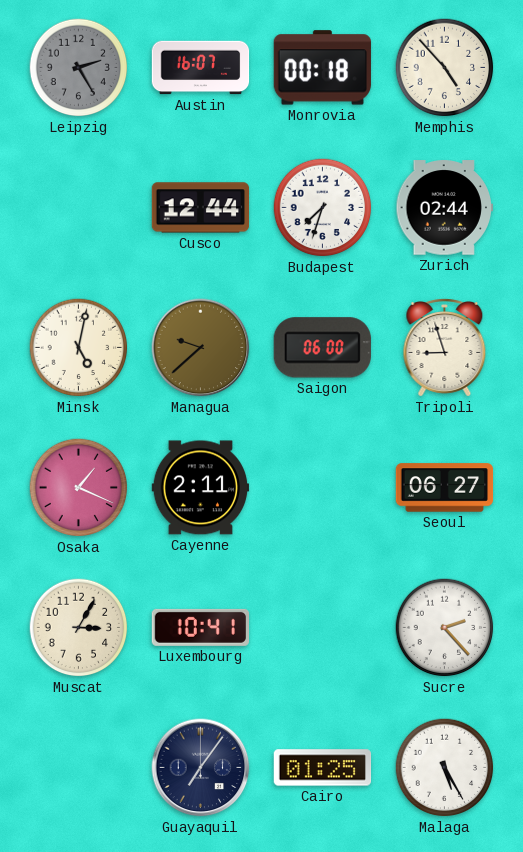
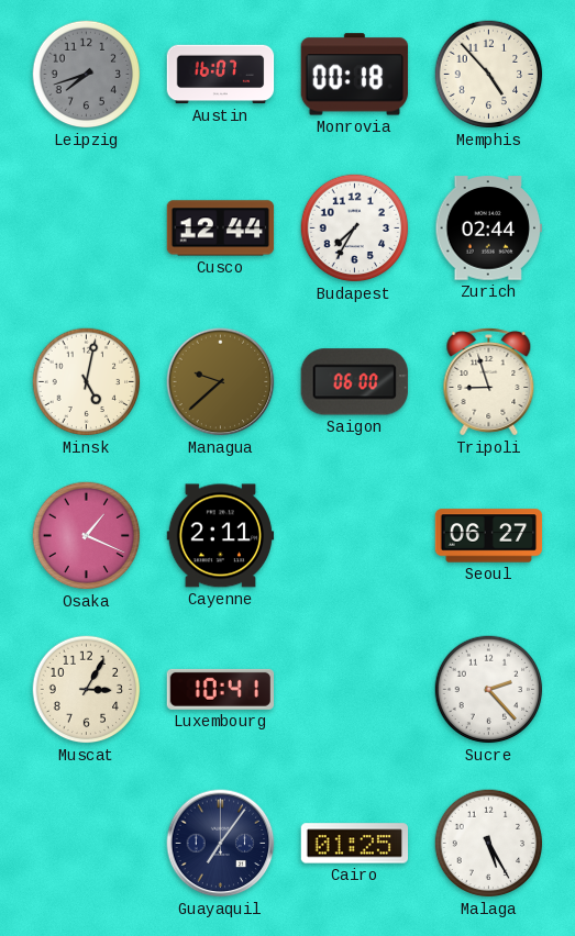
Leipzig: 2:25 -> 7:42 (87, 75)
Budapest: 7:33 -> 7:35 (355, 229)
